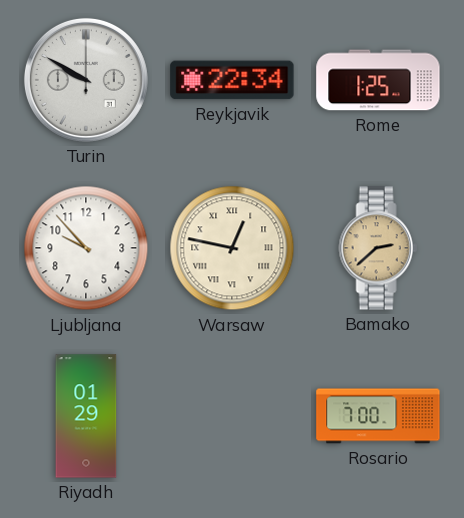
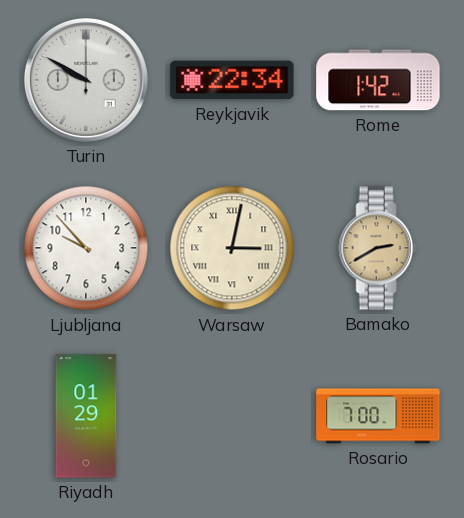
Rome: 1:25 -> 1:42 (378, 80)
Warsaw: 12:47 -> 3:02 (232, 248)
Bamako: 2:38 -> 2:40 (378, 248)
